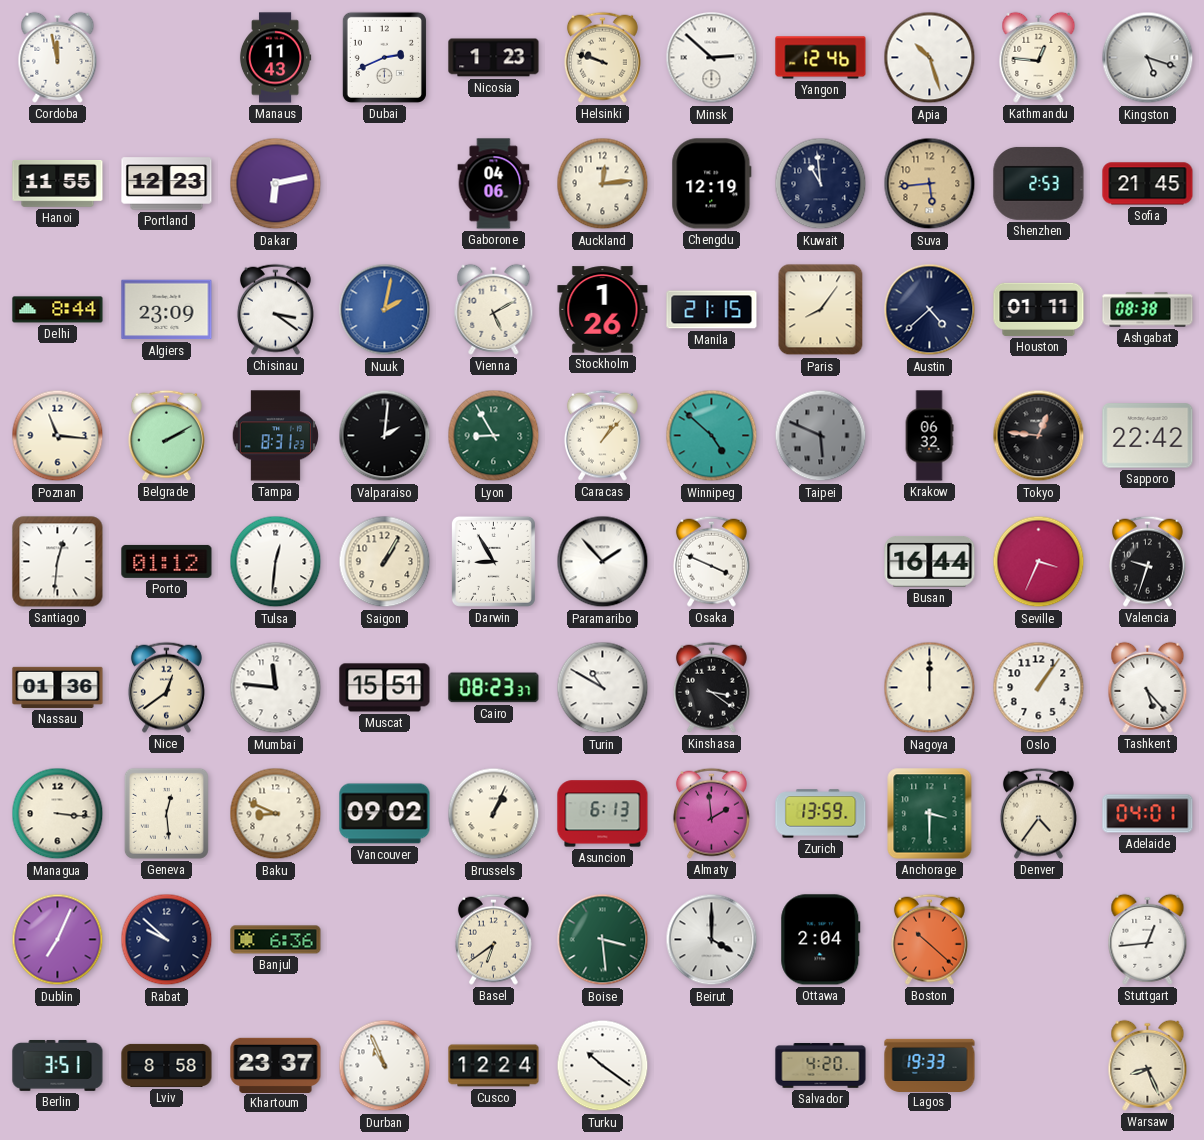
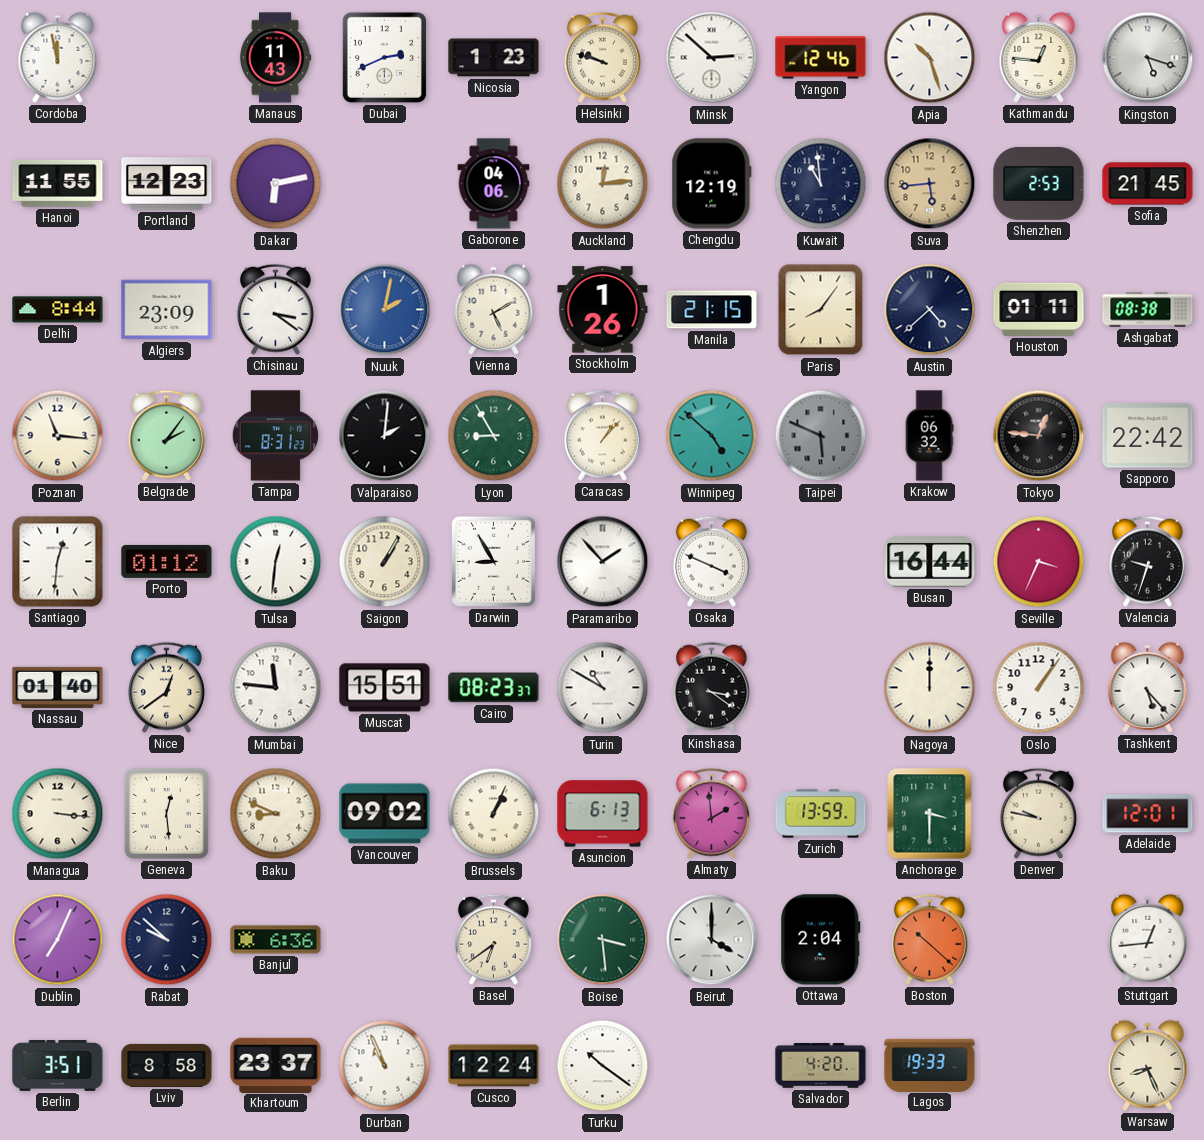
Belgrade: 2:10 -> 2:06 (166, 435)
Nassau: 01:36 -> 01:40 (58, 687)
Denver: 4:36 -> 9:47 (1038, 813)
Adelaide: 04:01 -> 12:01 (1148, 814)
